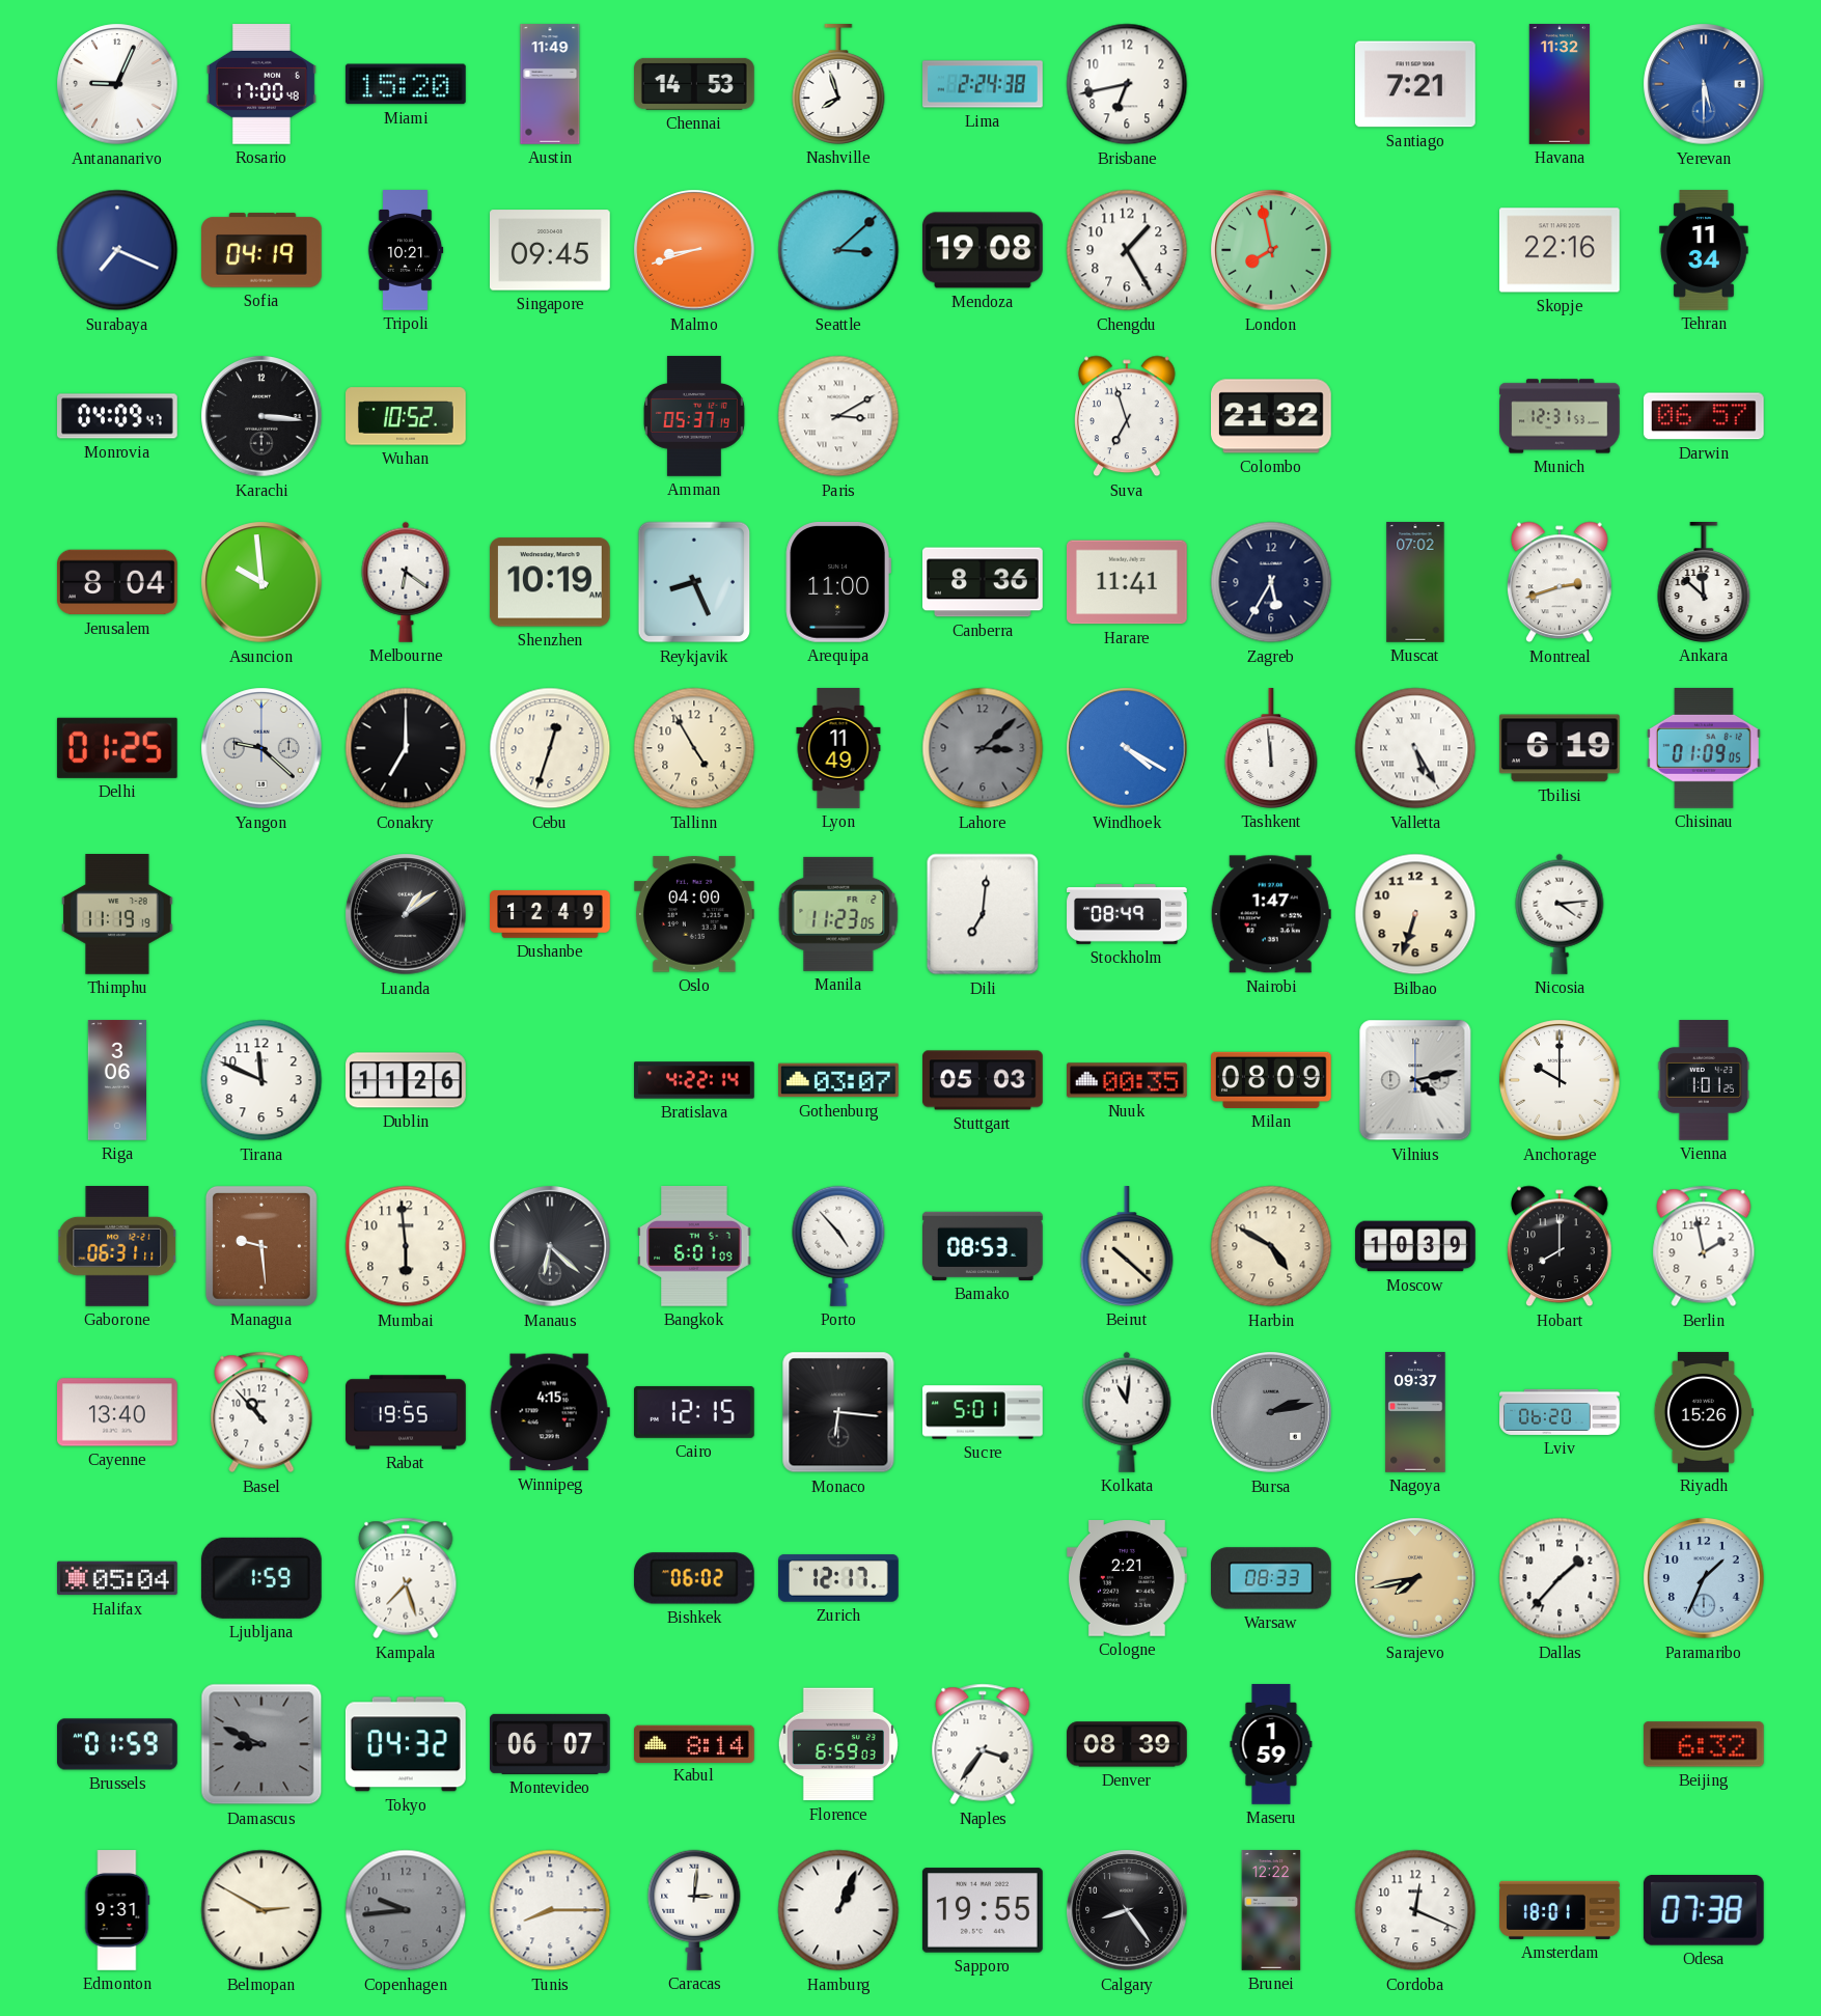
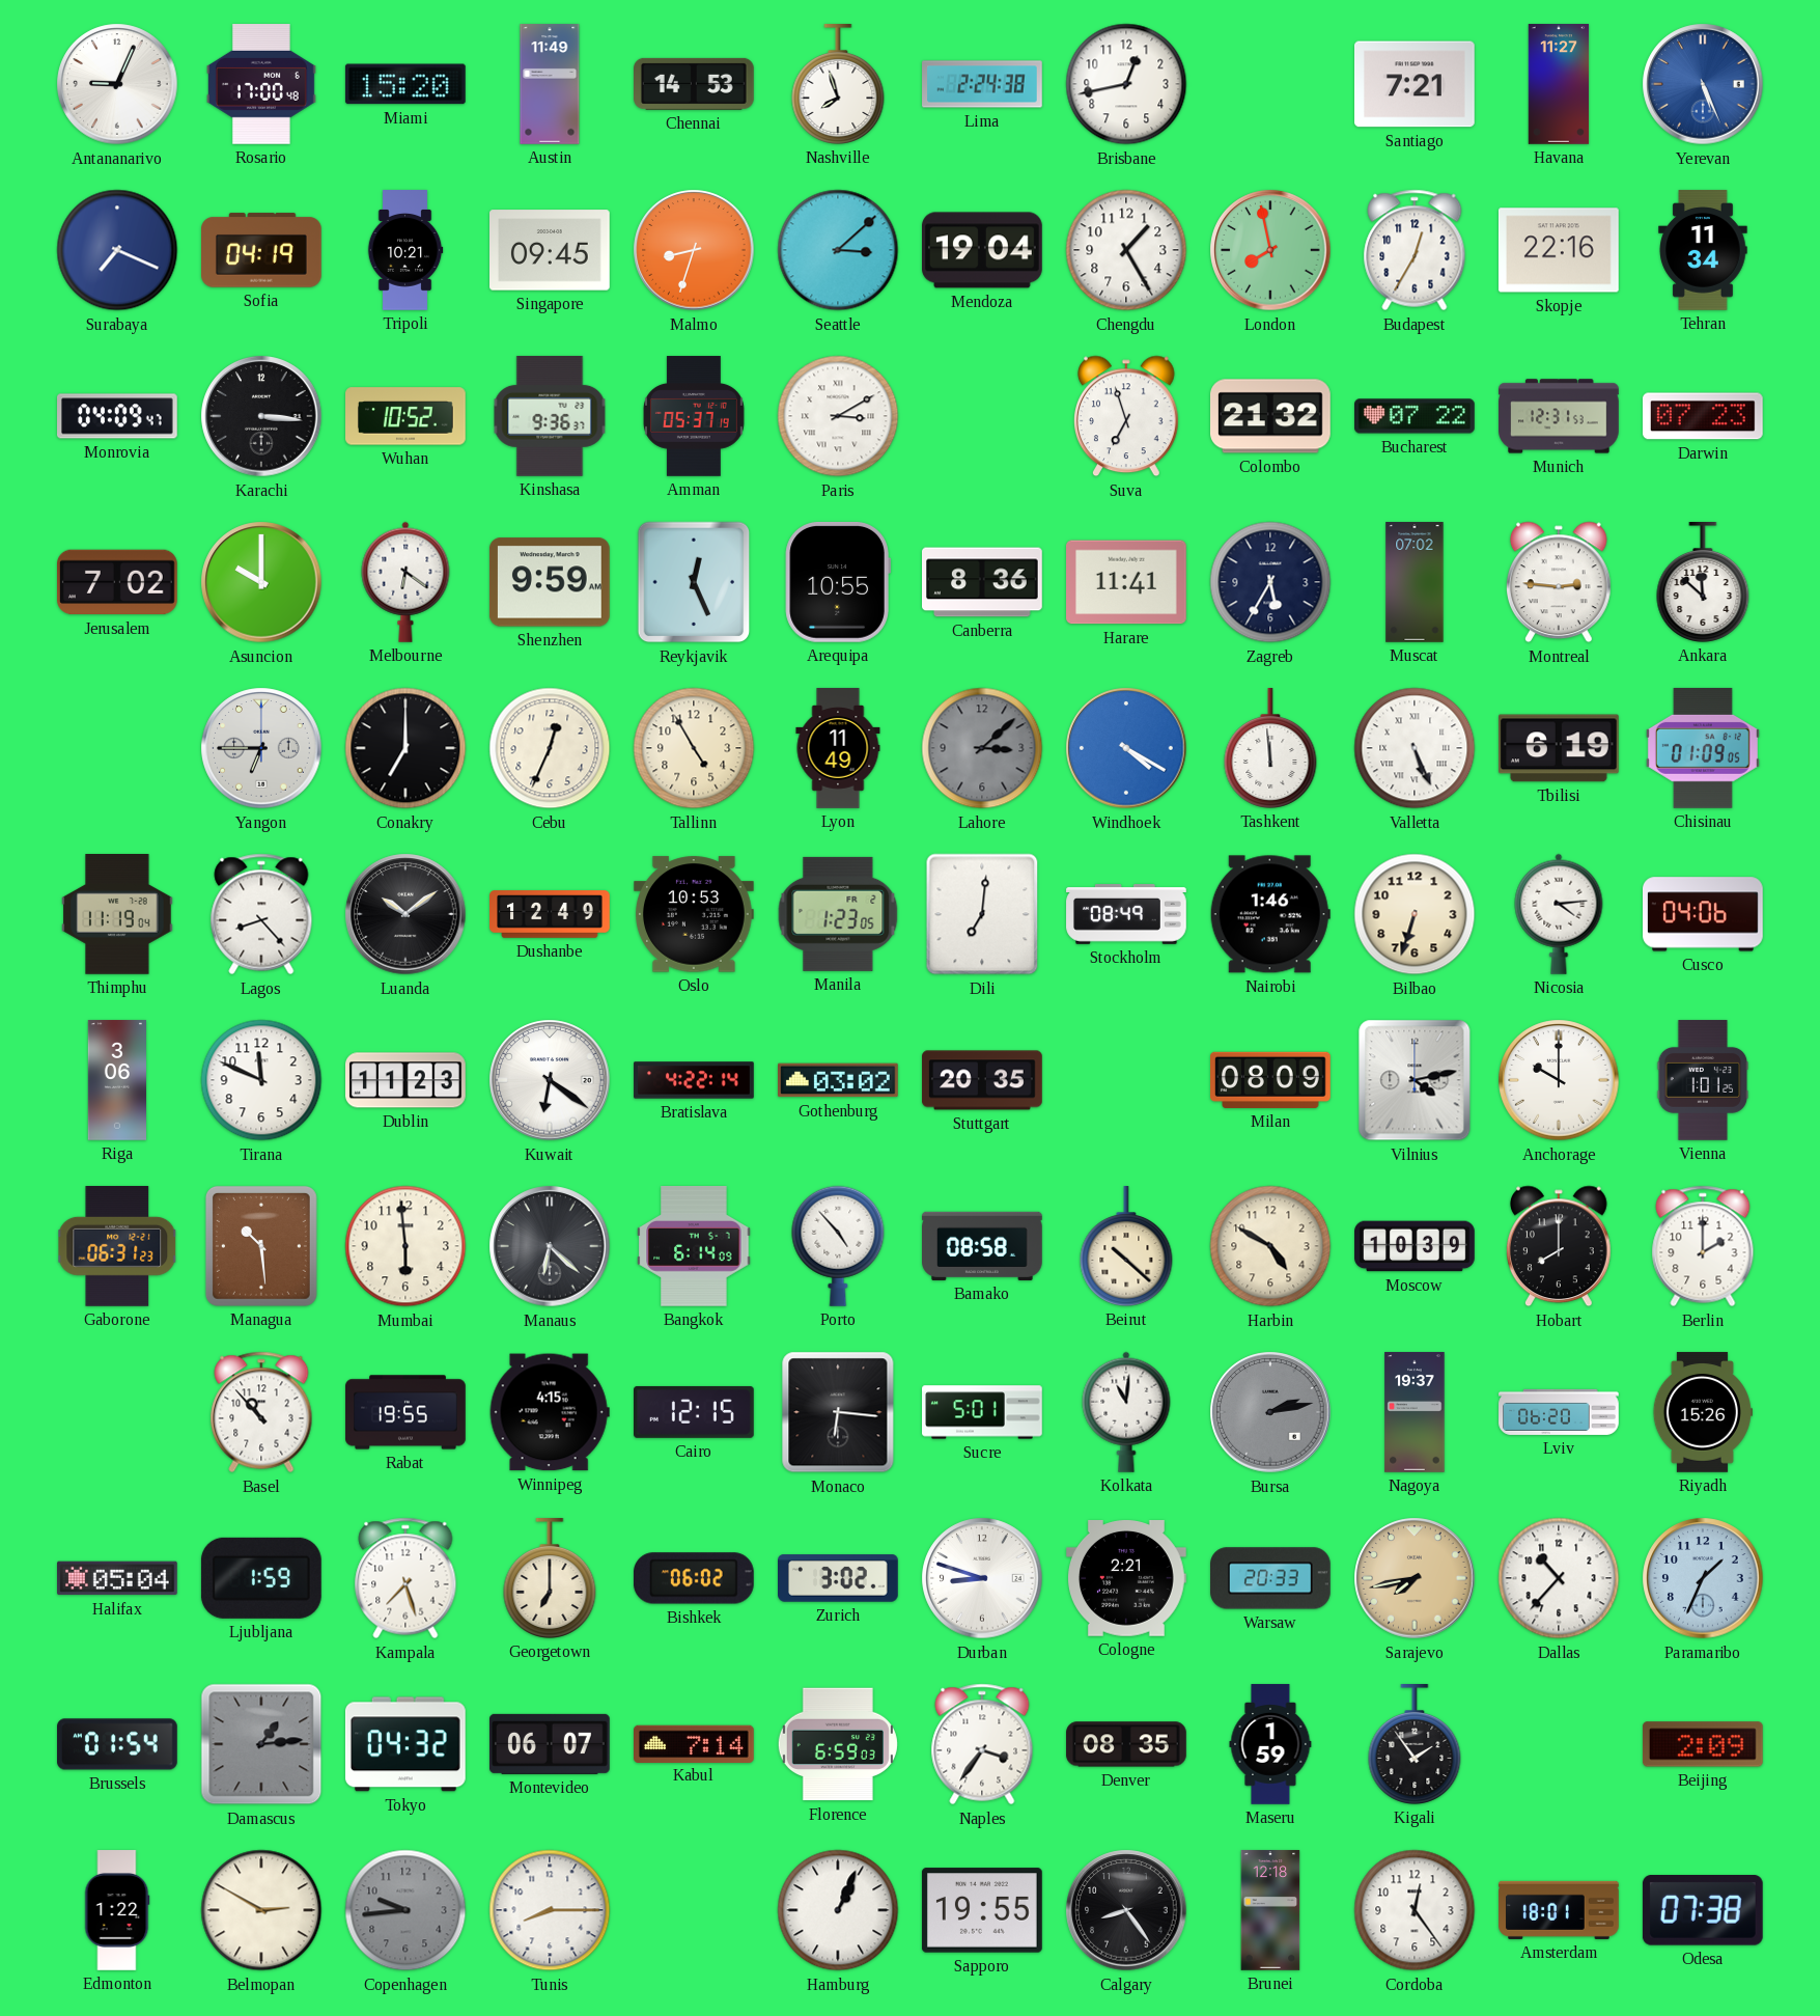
Brisbane: 6:43 -> 12:43 (1126, 84)
Havana: 11:32 -> 11:27 (1559, 84)
Yerevan: 5:30 -> 5:26 (1703, 84)
Malmo: 8:42 -> 8:33 (694, 250)
Mendoza: 19:08 -> 19:04 (983, 250)
Budapest: none -> 12:35 (1415, 250)
Kinshasa: none -> 9:36 (550, 416)
Bucharest: none -> 07:22 (1416, 416)
Darwin: 06:57 -> 07:23 (1703, 416)
Jerusalem: 8:04 -> 7:02 (118, 582)
Asuncion: 9:59 -> 10:00 (261, 582)
Shenzhen: 10:19 -> 9:59 (550, 582)
Reykjavik: 8:26 -> 12:26 (694, 582)
Arequipa: 11:00 -> 10:55 (838, 582)
Montreal: 2:42 -> 2:46 (1560, 582)
Delhi: 01:25 -> none (117, 748)
Yangon: 9:22 -> 6:45 (261, 748)
Cebu: 12:33 -> 12:34 (550, 748)
Valletta: 5:25 -> 5:26 (1415, 748)
Thimphu: 11:19:19 -> 11:19:04 (117, 915)
Lagos: none -> 8:23 (261, 914)
Luanda: 1:09 -> 10:09 (405, 914)
Oslo: 04:00 -> 10:53 (695, 914)
Manila: 11:23 -> 1:23 (838, 914)
Nairobi: 1:47 -> 1:46 (1270, 914)
Cusco: none -> 04:06 (1704, 914)
Dublin: 11:26 -> 11:23 (407, 1080)
Kuwait: none -> 6:21 (550, 1080)
Gothenburg: 03:07 -> 03:02 (839, 1080)
Stuttgart: 05:03 -> 20:35 (982, 1080)
Nuuk: 00:35 -> none (1128, 1080)
Gaborone: 06:31:11 -> 06:31:23 (117, 1247)
Managua: 9:29 -> 10:29 (261, 1246)
Bangkok: 6:01 -> 6:14 (694, 1247)
Bamako: 08:53 -> 08:58 (983, 1246)
Berlin: 1:58 -> 2:00 (1703, 1246)
Cayenne: 13:40 -> none (118, 1412)
Nagoya: 09:37 -> 19:37 (1415, 1412)
Georgetown: none -> 7:00 (550, 1579)
Zurich: 12:17 -> 3:02 (839, 1578)
Durban: none -> 8:48 (982, 1578)
Warsaw: 08:33 -> 20:33 (1271, 1578)
Dallas: 1:37 -> 10:37 (1559, 1578)
Brussels: 01:59 -> 01:54 (118, 1744)
Damascus: 8:49 -> 1:14 (261, 1744)
Kabul: 8:14 -> 7:14 (695, 1743)
Denver: 08:39 -> 08:35 (1126, 1744)
Kigali: none -> 1:54 (1415, 1745)
Beijing: 6:32 -> 2:09 (1703, 1744)
Edmonton: 9:31 -> 1:22 (117, 1910)
Caracas: 3:01 -> none (694, 1910)
Brunei: 12:22 -> 12:18 (1270, 1910)
Cordoba: 12:19 -> 12:24 (1415, 1910)
